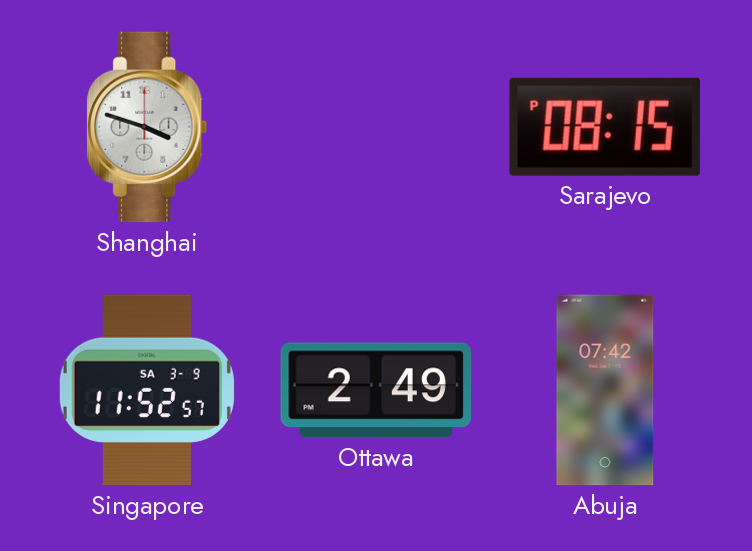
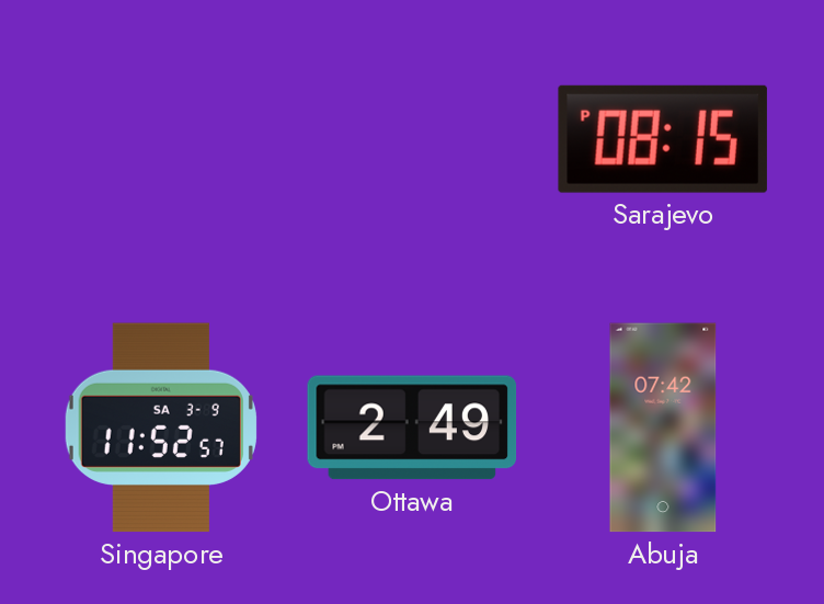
Shanghai: 3:48 -> none (147, 127)
